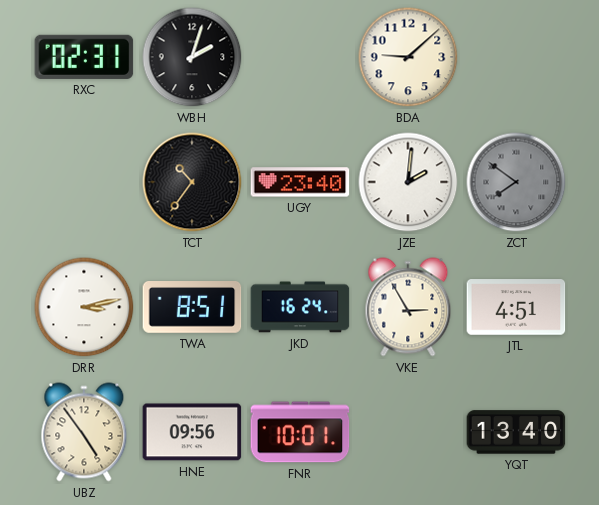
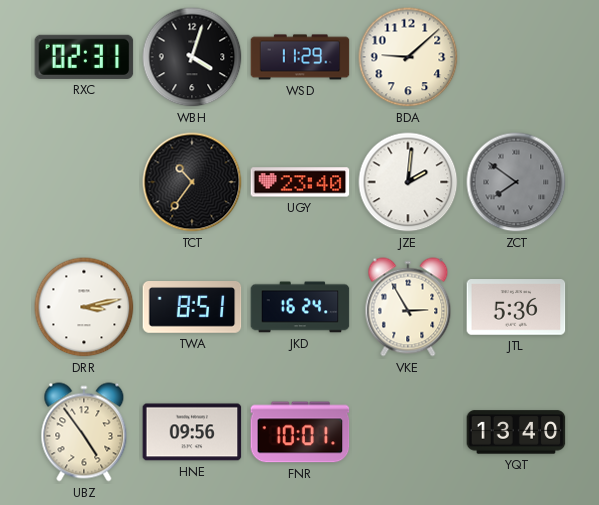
WBH: 2:03 -> 4:03 (192, 57)
WSD: none -> 11:29 (300, 57)
JTL: 4:51 -> 5:36 (516, 307)
